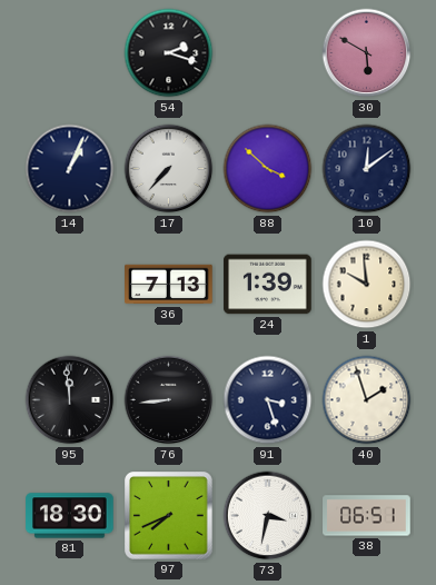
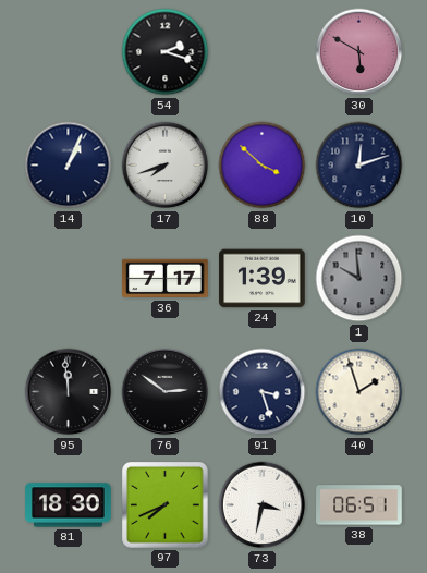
17: 7:37 -> 7:42 (166, 166)
10: 12:09 -> 12:12 (359, 166)
36: 7:13 -> 7:17 (166, 279)
1 dial: cream -> grey (359, 279)
76: 8:44 -> 2:51 (166, 392)
